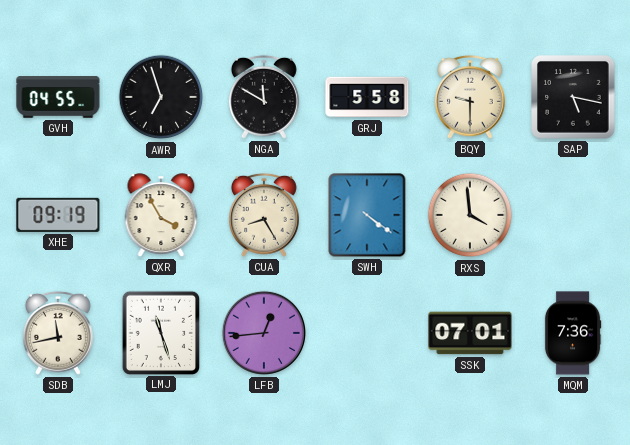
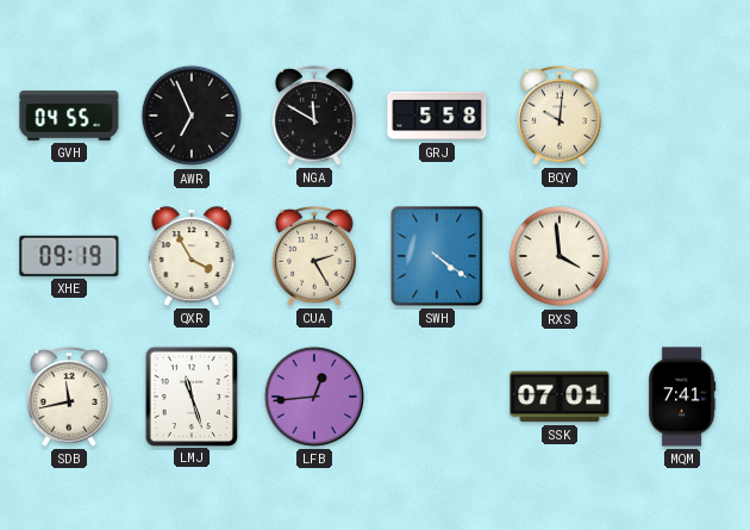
AWR: 6:57 -> 6:56 (192, 116)
BQY: 9:30 -> 10:01 (560, 116)
SAP: 5:17 -> none (573, 97)
CUA: 8:25 -> 2:25 (314, 256)
MQM: 7:36 -> 7:41 (682, 397)
